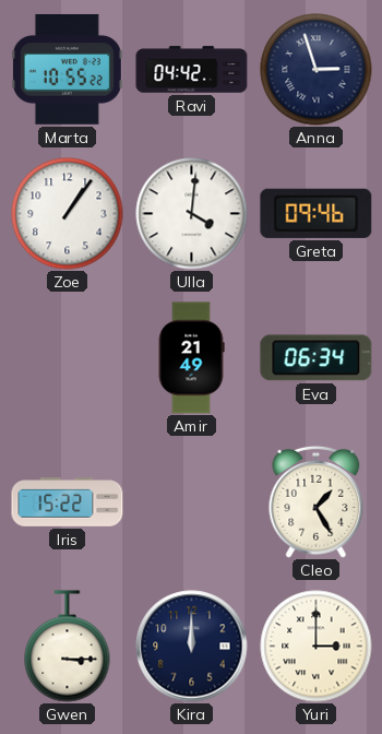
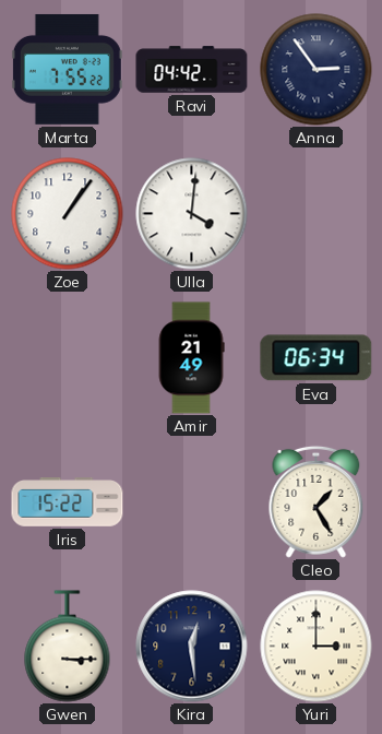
Marta: 10:55 -> 7:55 (67, 69)
Anna: 2:57 -> 2:54 (317, 70)
Greta: 09:46 -> none (317, 213)
Kira: 12:00 -> 12:29 (192, 647)
